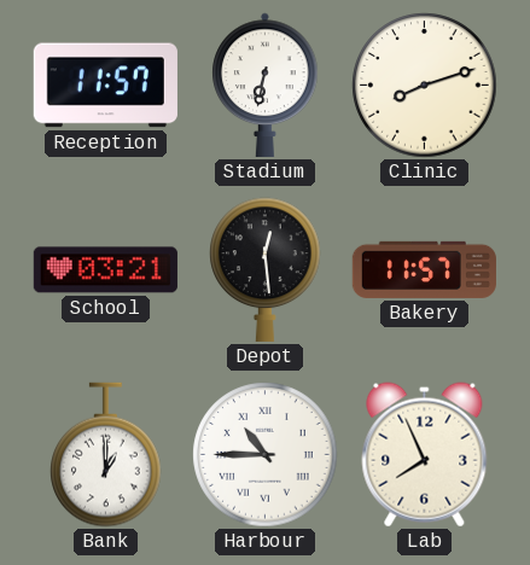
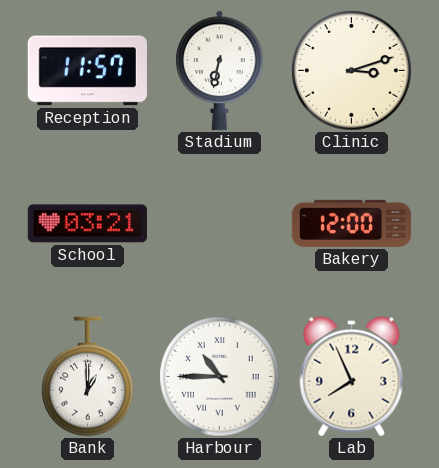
Clinic: 8:12 -> 3:12 (352, 71)
Depot: 12:29 -> none (266, 269)
Bakery: 11:57 -> 12:00 (351, 223)
